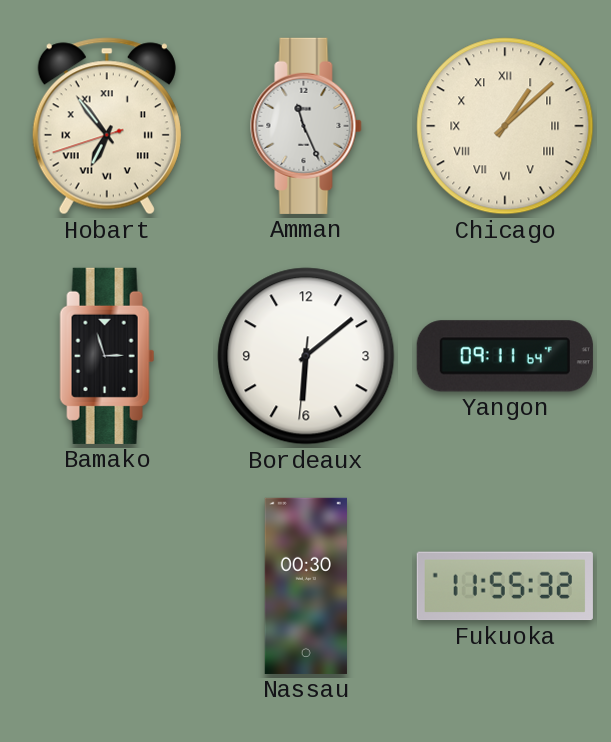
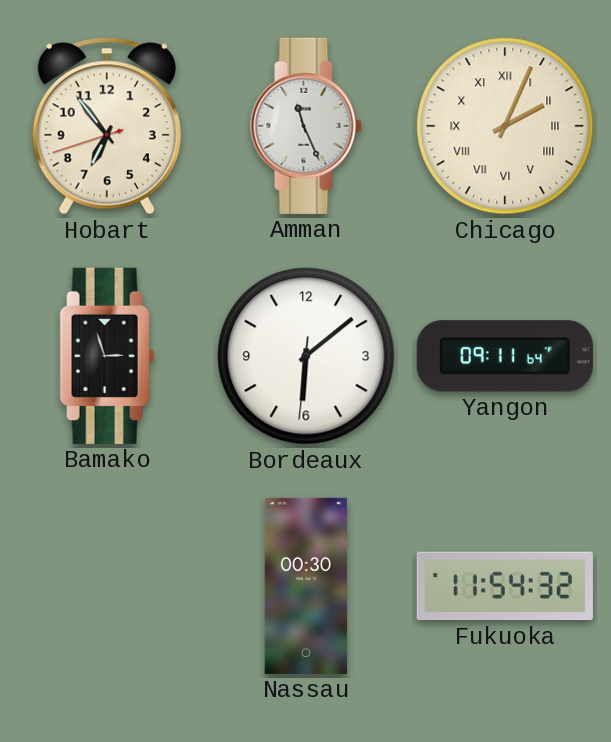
Hobart numerals: Roman -> Arabic (107, 126)
Chicago: 1:08 -> 2:04 (505, 126)
Fukuoka: 11:55 -> 11:54 (505, 586)
